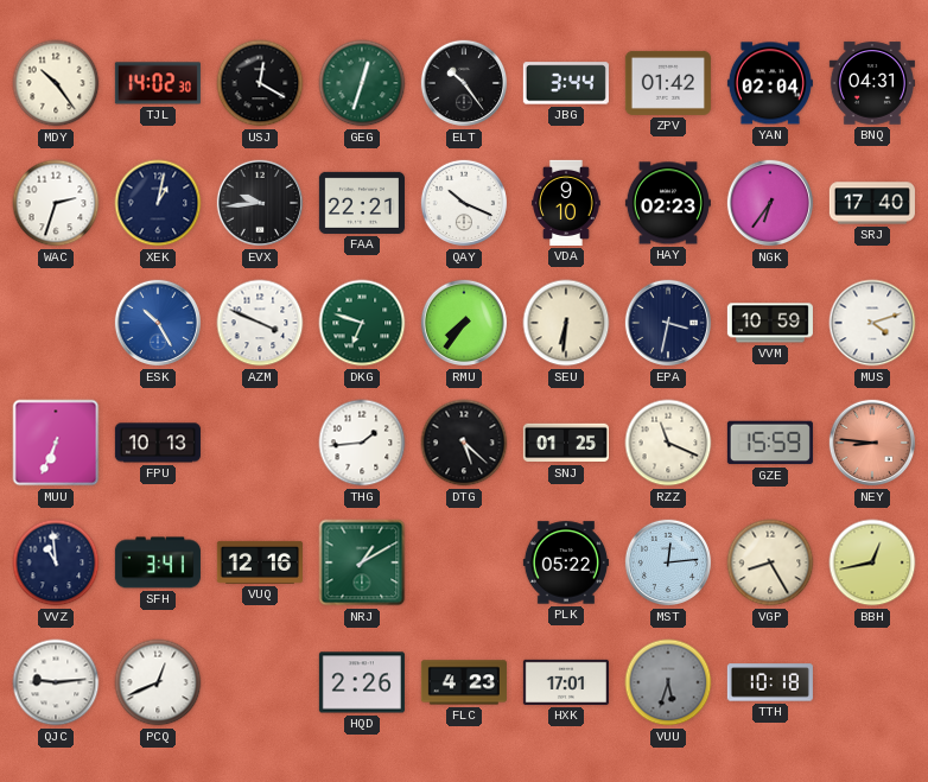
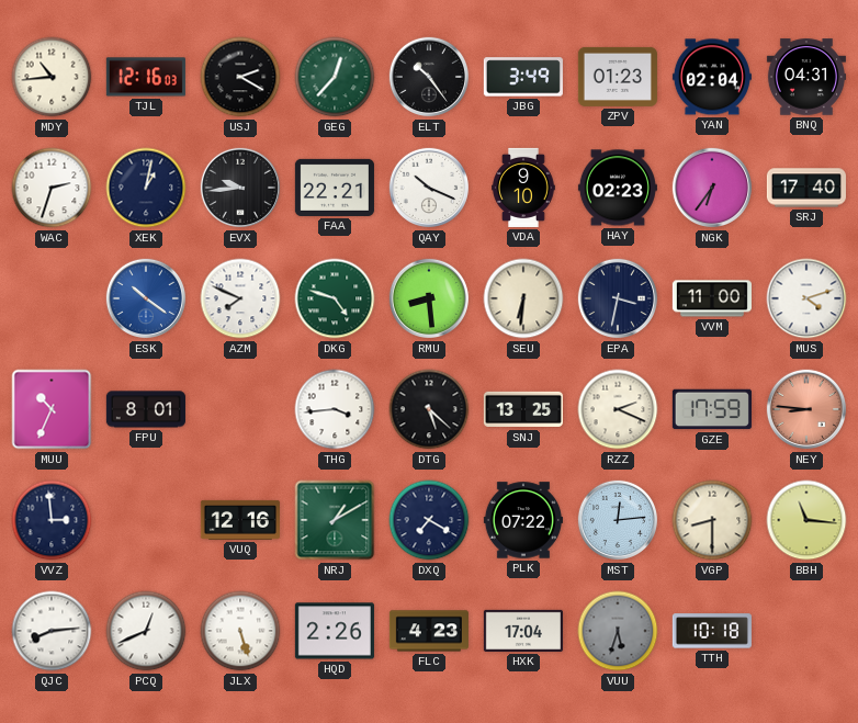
MDY: 10:24 -> 10:44 (52, 77)
TJL: 14:02 -> 12:16 (146, 77)
USJ: 12:20 -> 2:20 (240, 77)
GEG: 12:33 -> 12:37 (335, 77)
JBG: 3:44 -> 3:49 (523, 77)
ZPV: 01:42 -> 01:23 (618, 77)
ESK: 10:25 -> 10:21 (146, 298)
AZM: 3:49 -> 7:49 (240, 298)
DKG: 6:48 -> 4:48 (335, 298)
RMU: 7:36 -> 8:29 (429, 298)
VVM: 10:59 -> 11:00 (712, 298)
MUU: 6:34 -> 10:34 (52, 409)
FPU: 10:13 -> 8:01 (146, 409)
THG: 1:44 -> 3:44 (335, 409)
SNJ: 01:25 -> 13:25 (523, 409)
RZZ: 11:19 -> 2:19 (618, 409)
GZE: 15:59 -> 17:59 (712, 409)
VVZ: 10:59 -> 2:59 (52, 520)
SFH: 3:41 -> none (158, 562)
DXQ: none -> 7:20 (429, 520)
PLK: 05:22 -> 07:22 (523, 520)
VGP: 8:25 -> 8:30 (712, 520)
BBH: 12:43 -> 11:16 (806, 520)
QJC: 9:14 -> 8:14 (52, 631)
JLX: none -> 5:27 (240, 631)
HXK: 17:01 -> 17:04 (523, 631)
